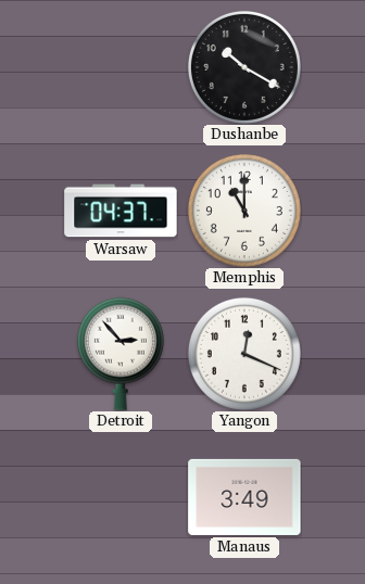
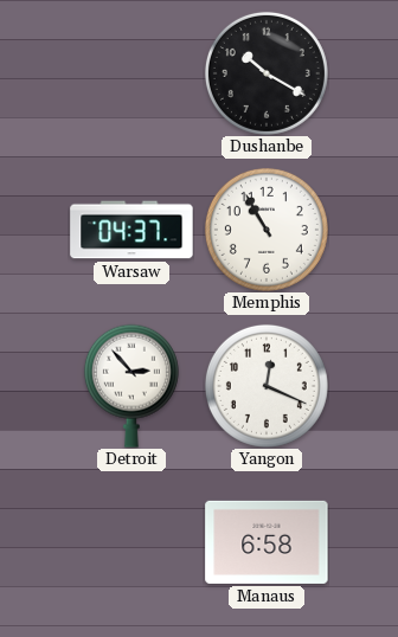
Memphis: 11:00 -> 10:55 (267, 230)
Manaus: 3:49 -> 6:58 (267, 542)
